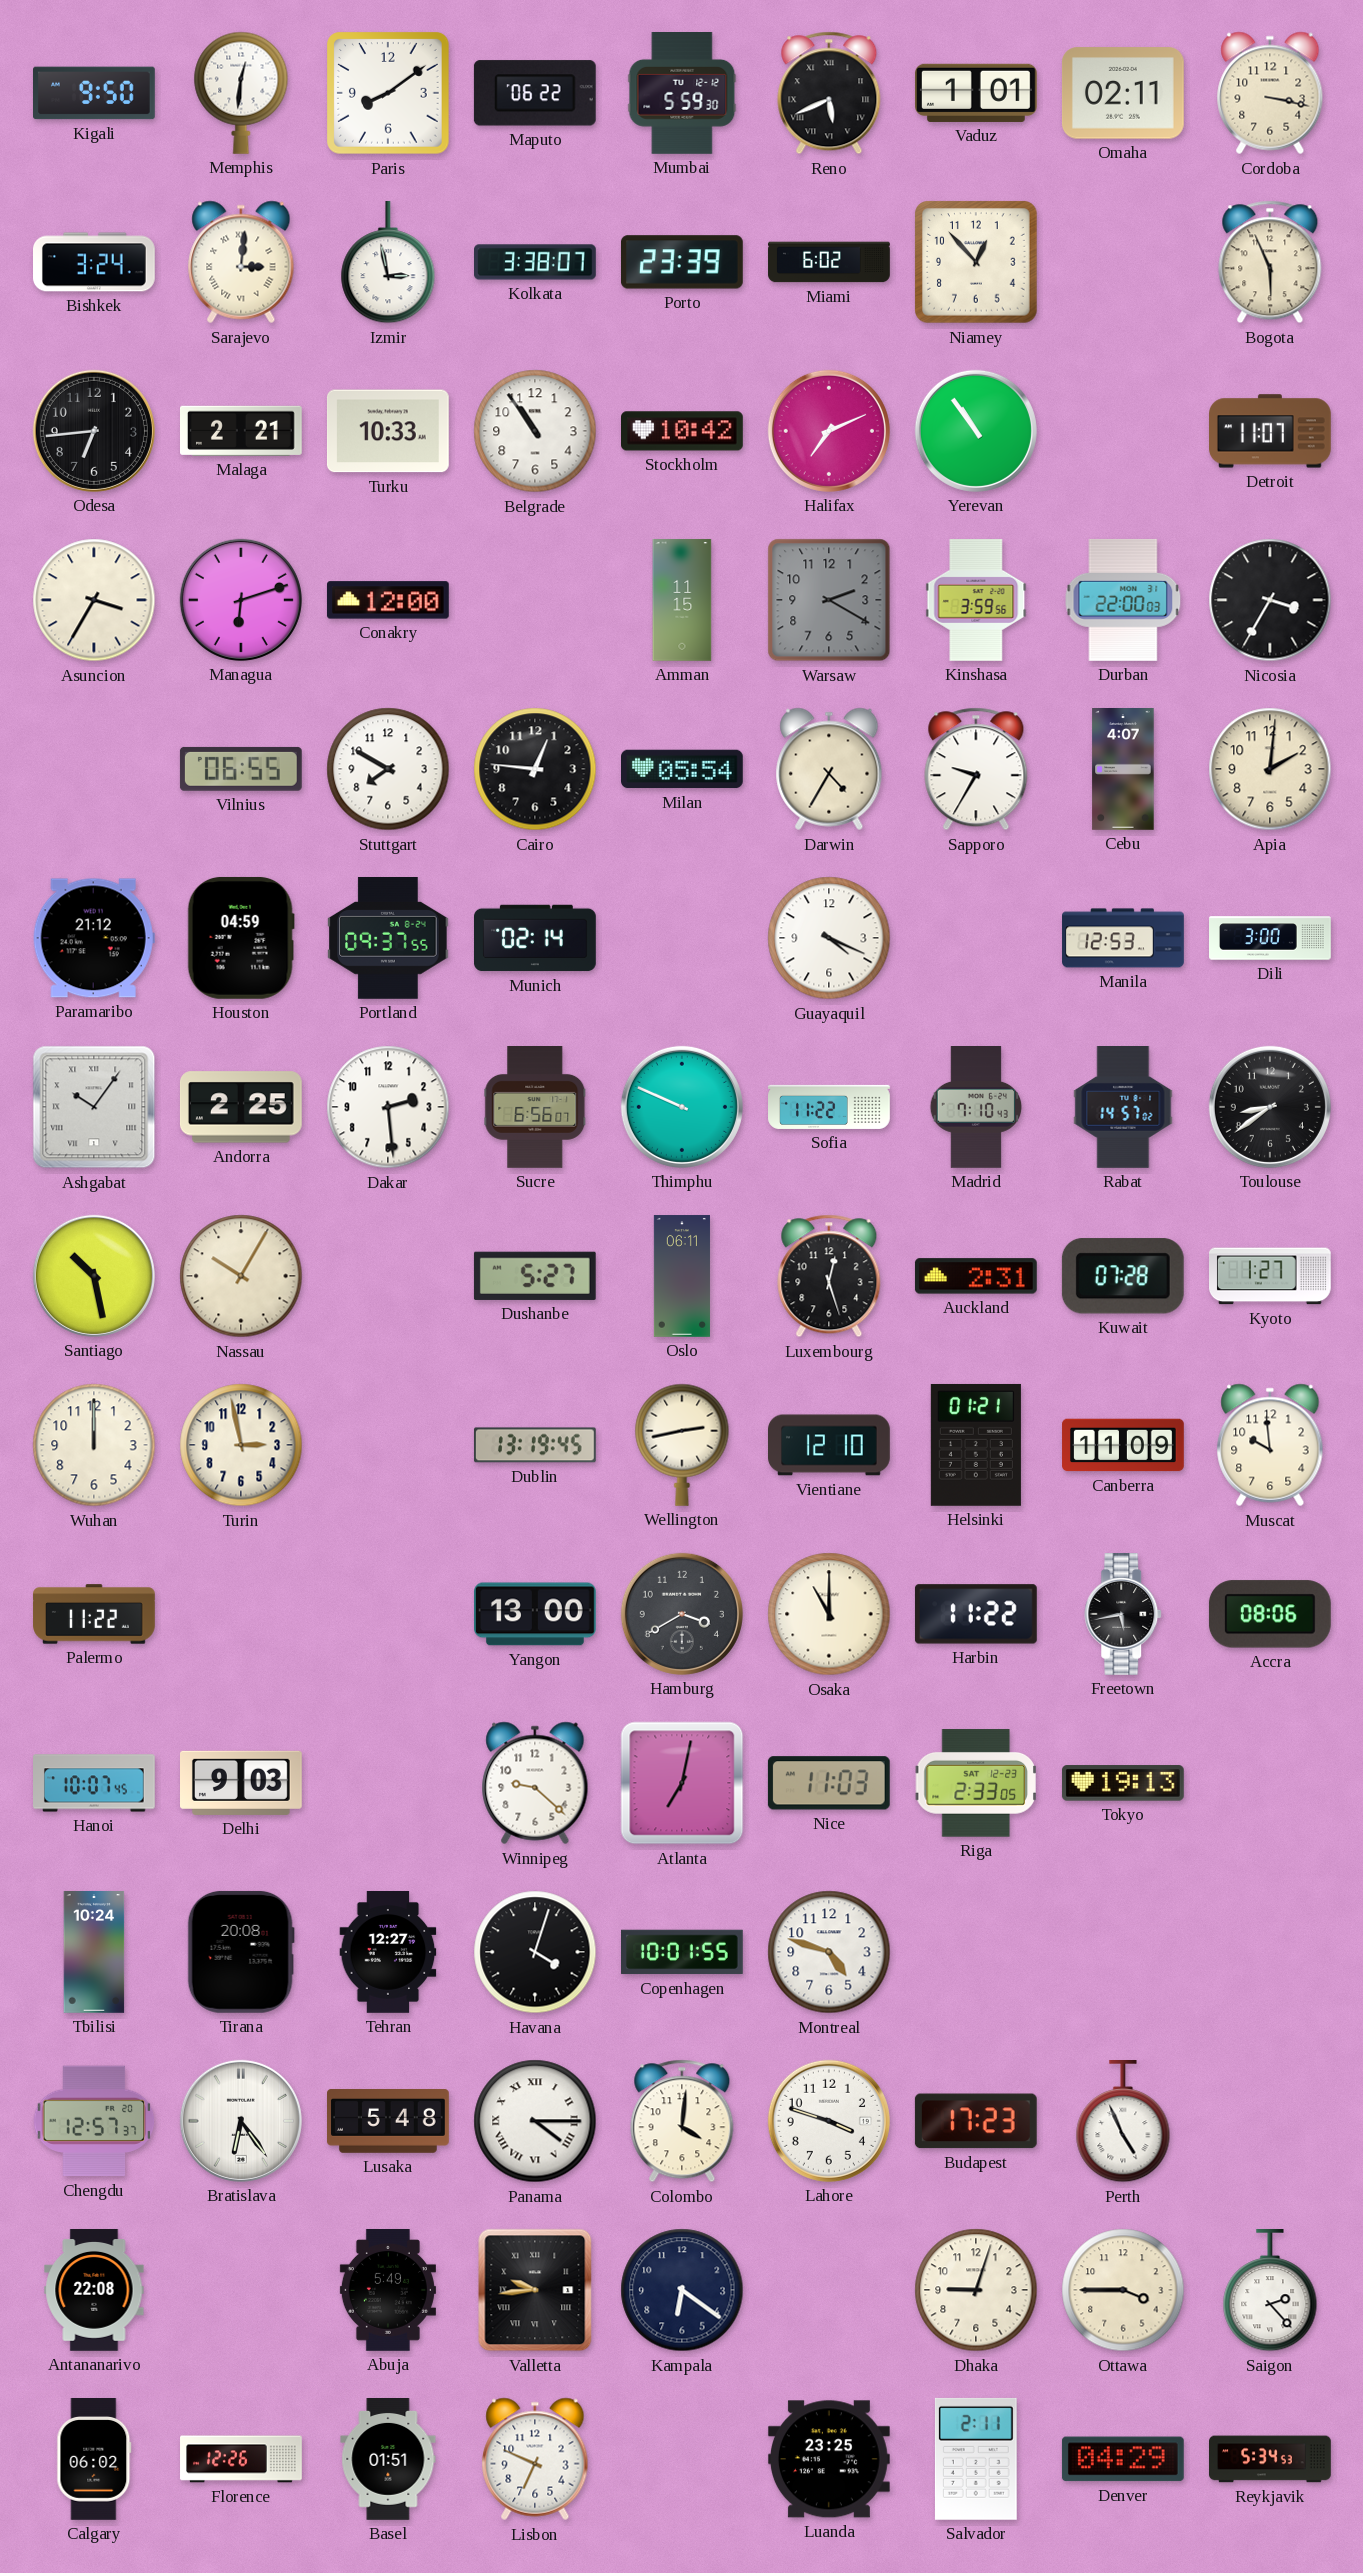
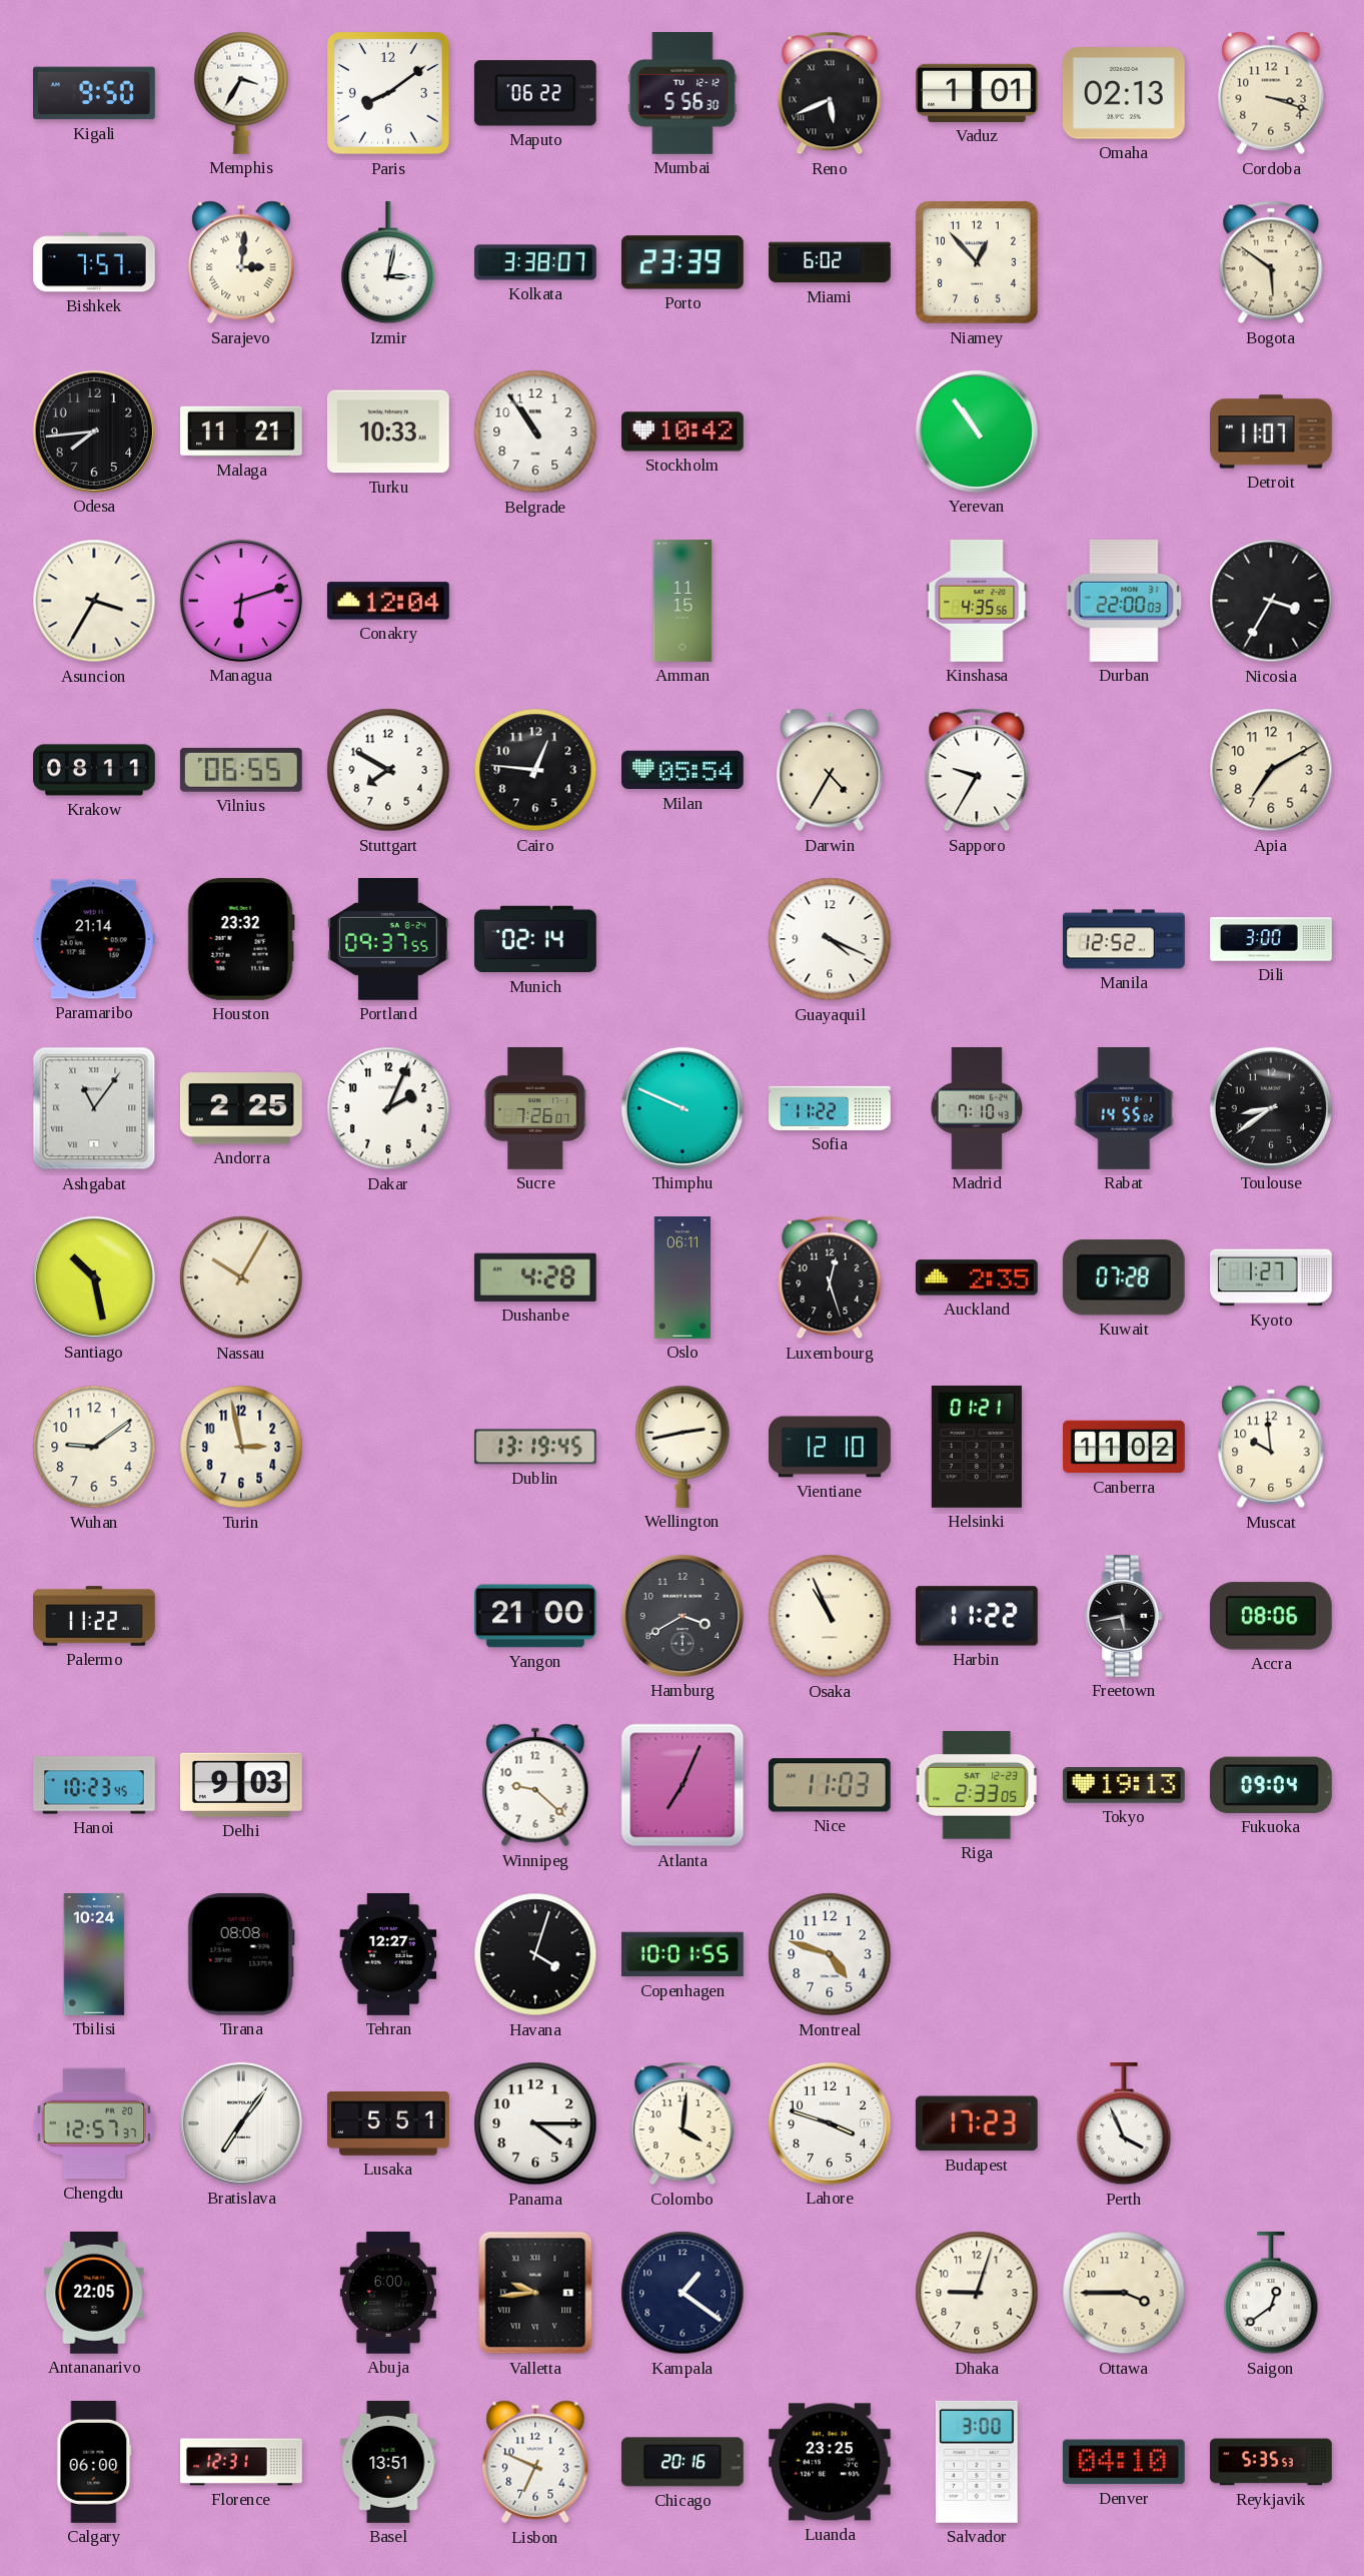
Memphis: 12:31 -> 3:35 (241, 93)
Mumbai: 5:59 -> 5:56 (683, 94)
Omaha: 02:11 -> 02:13 (1124, 93)
Cordoba: 3:17 -> 3:18 (1271, 93)
Bishkek: 3:24 -> 7:57 (95, 262)
Izmir: 2:58 -> 3:02 (388, 262)
Bogota: 5:56 -> 5:51 (1271, 262)
Odesa: 6:44 -> 7:44 (94, 432)
Malaga: 2:21 -> 11:21 (242, 432)
Halifax: 7:11 -> none (829, 431)
Conakry: 12:00 -> 12:04 (388, 601)
Warsaw: 2:20 -> none (829, 600)
Kinshasa: 3:59 -> 4:35 (977, 602)
Krakow: none -> 08:11 (94, 770)
Cebu: 4:07 -> none (1123, 770)
Apia: 2:01 -> 7:10 (1271, 770)
Paramaribo: 21:12 -> 21:14 (94, 939)
Houston: 04:59 -> 23:32 (241, 939)
Manila: 12:53 -> 12:52 (1124, 939)
Ashgabat: 10:06 -> 11:06 (94, 1108)
Dakar: 2:29 -> 2:04 (388, 1108)
Sucre: 6:56 -> 7:26 (535, 1109)
Rabat: 14:57 -> 14:55 (1124, 1109)
Dushanbe: 5:27 -> 4:28 (535, 1277)
Auckland: 2:31 -> 2:35 (977, 1277)
Wuhan: 12:00 -> 9:09 (94, 1447)
Canberra: 11:09 -> 11:02 (1124, 1447)
Yangon: 13:00 -> 21:00 (536, 1616)
Osaka: 11:00 -> 10:56 (830, 1616)
Hanoi: 10:07 -> 10:23 (95, 1785)
Atlanta: 7:02 -> 7:04 (683, 1785)
Fukuoka: none -> 09:04 (1271, 1785)
Tirana: 20:08 -> 08:08 (241, 1954)
Bratislava: 6:24 -> 7:06 (241, 2123)
Lusaka: 5:48 -> 5:51 (389, 2124)
Panama numerals: Roman -> Arabic (535, 2123)
Perth: 4:56 -> 3:56 (1124, 2123)
Antananarivo: 22:08 -> 22:05 (94, 2294)
Abuja: 5:49 -> 6:00 (388, 2294)
Kampala: 6:21 -> 1:21 (683, 2293)
Saigon: 2:23 -> 12:39 (1271, 2293)
Calgary: 06:02 -> 06:00 (94, 2463)
Florence: 12:26 -> 12:31 (241, 2462)
Basel: 01:51 -> 13:51 (388, 2463)
Chicago: none -> 20:16 (683, 2462)
Salvador: 2:11 -> 3:00 (977, 2462)
Denver: 04:29 -> 04:10 (1124, 2462)
Reykjavik: 5:34 -> 5:35 (1271, 2462)
